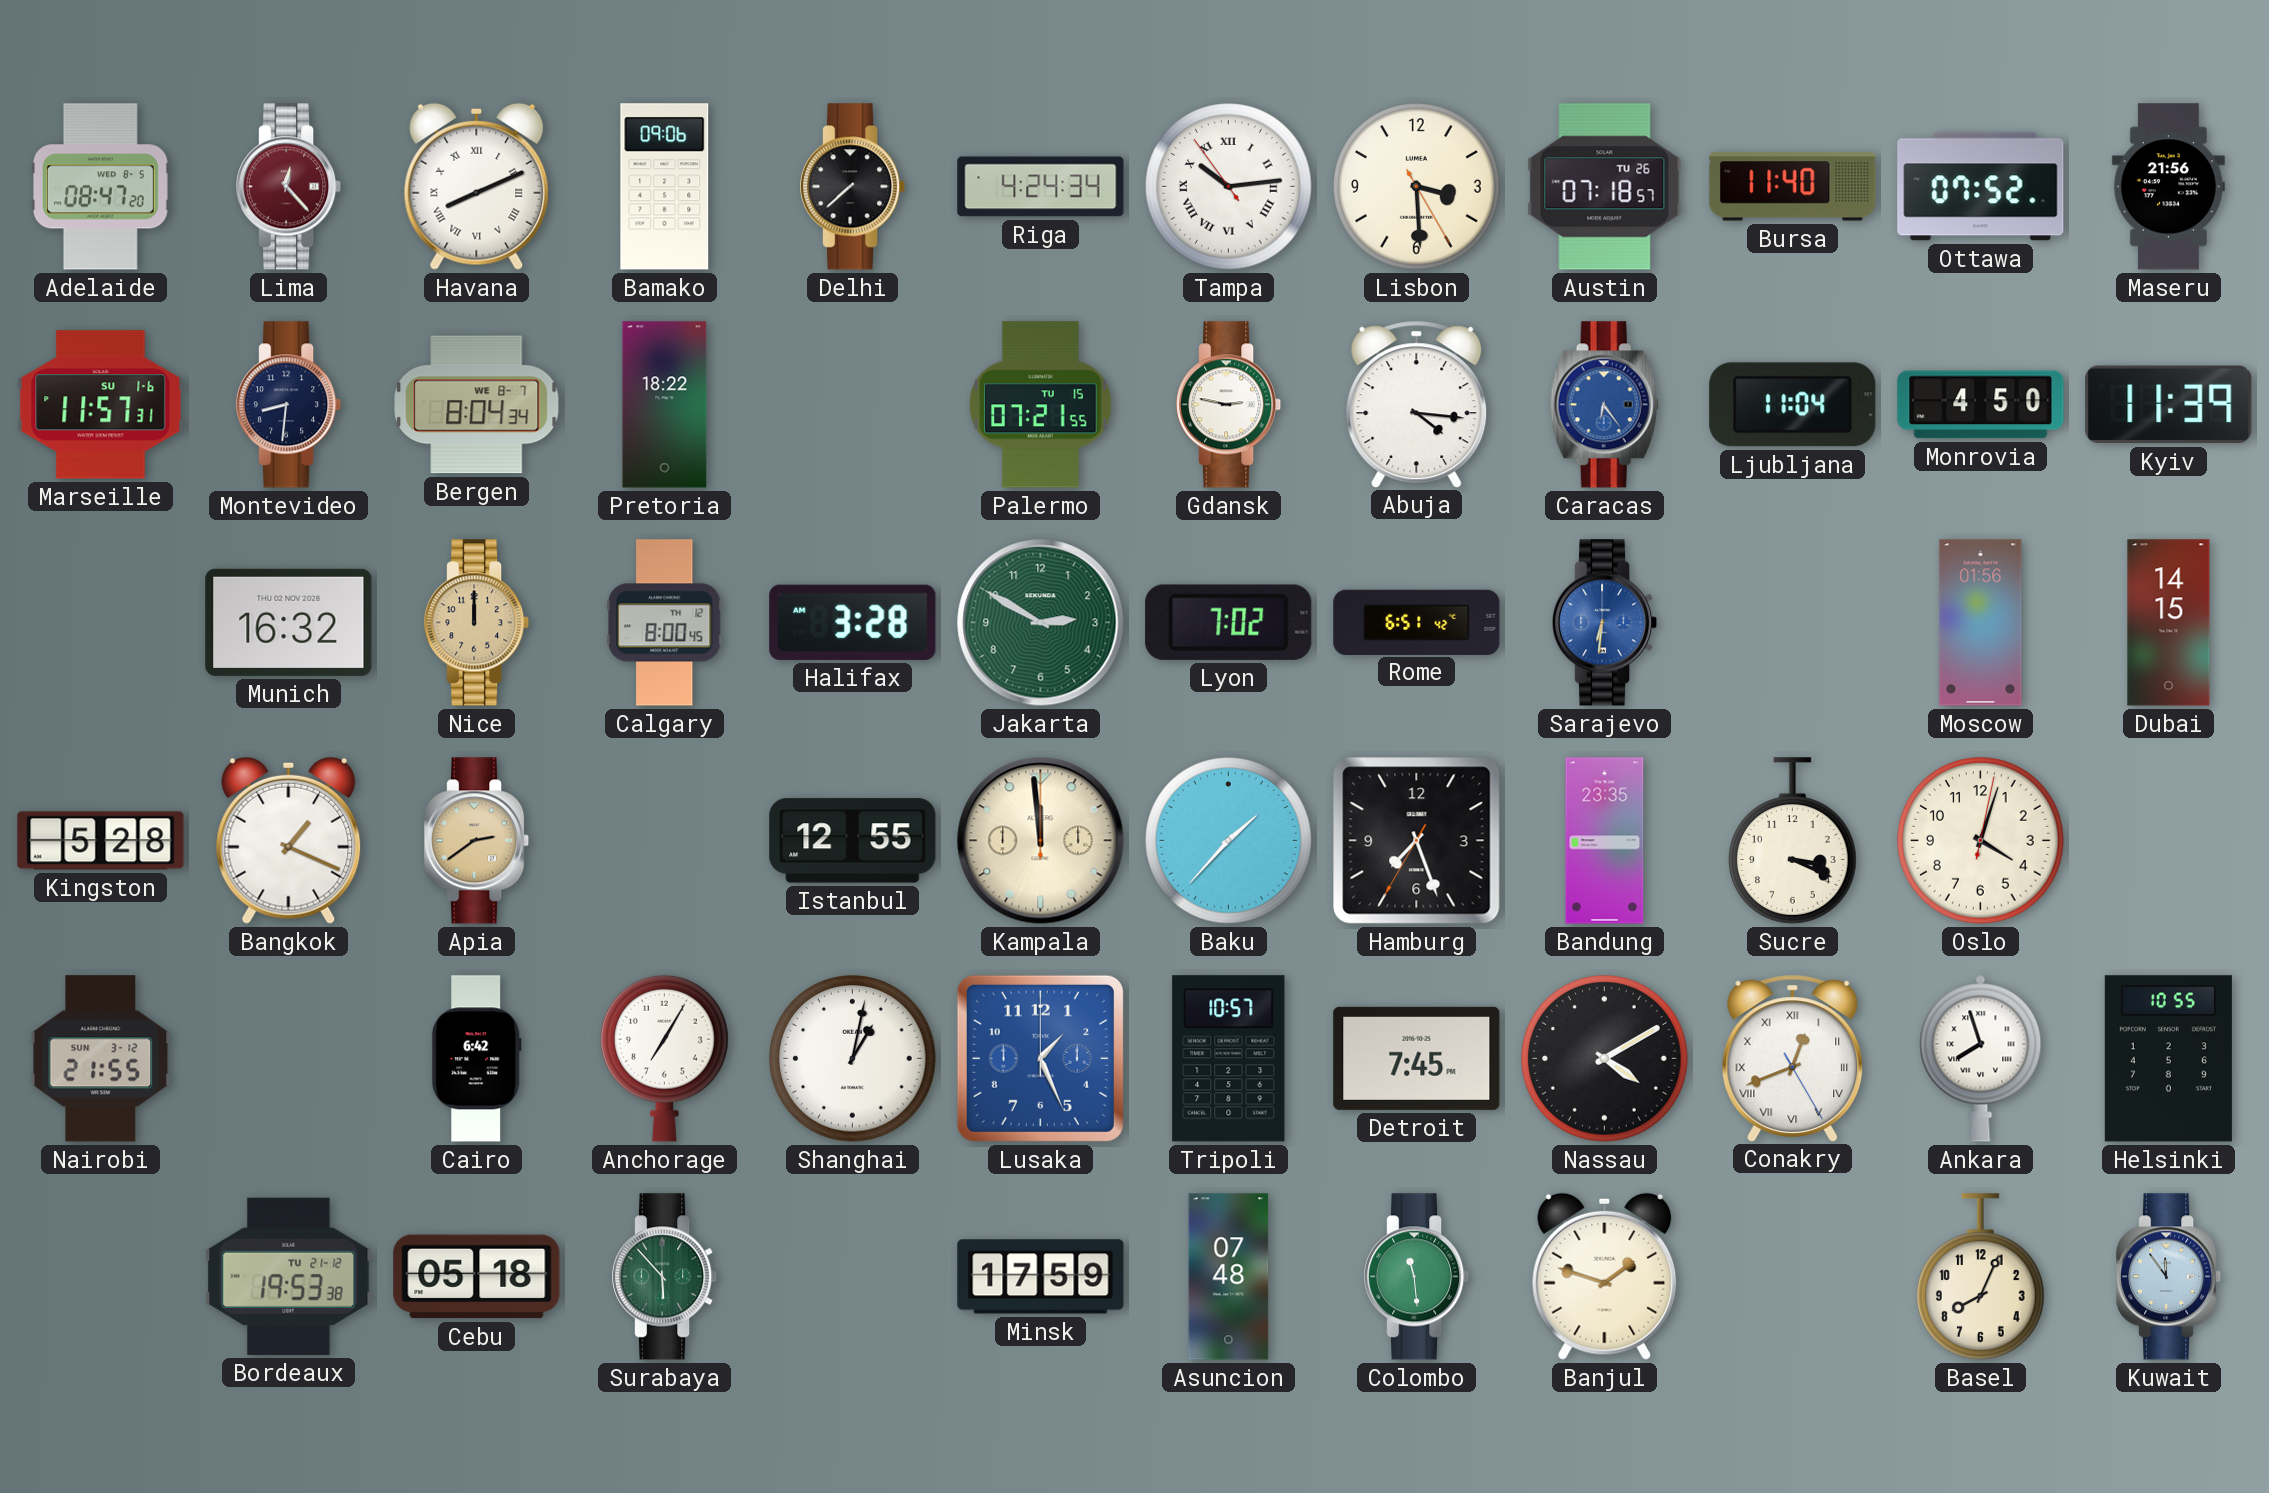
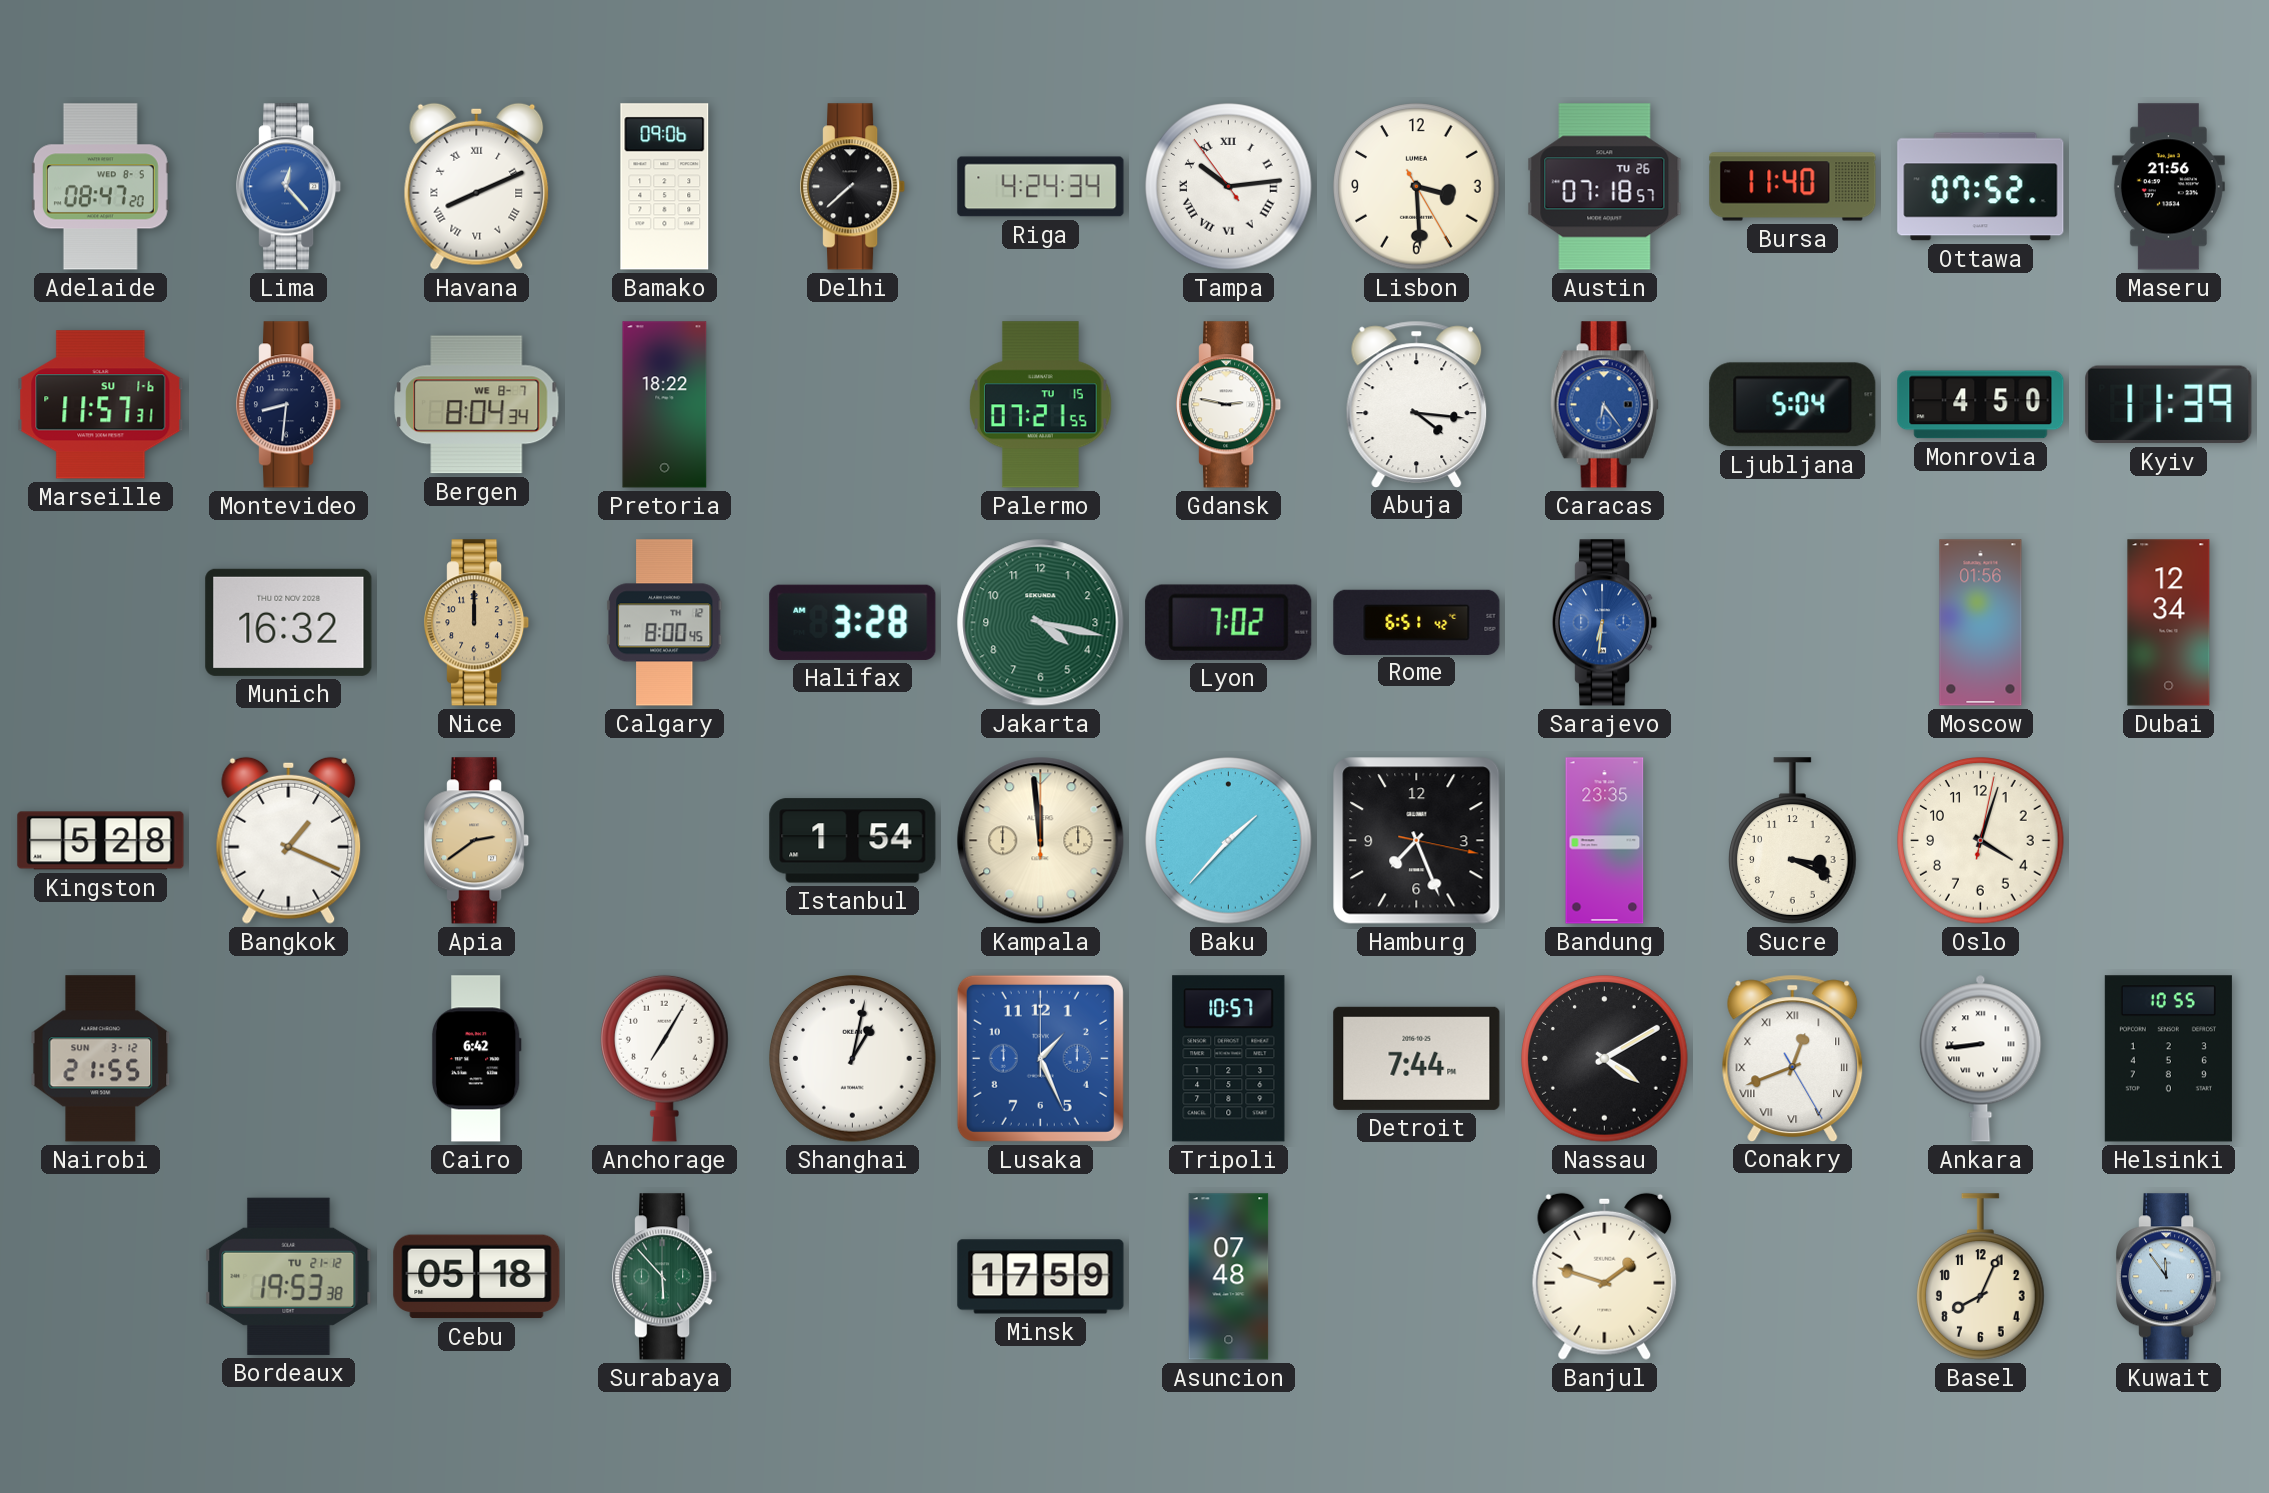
Lima dial: burgundy -> blue (290, 187)
Ljubljana: 11:04 -> 5:04 (1793, 405)
Jakarta: 2:50 -> 4:17 (1041, 623)
Dubai: 14:15 -> 12:34 (2169, 623)
Istanbul: 12:55 -> 1:54 (853, 841)
Hamburg: 7:26:35 -> 7:26:17 (1417, 841)
Detroit: 7:45 -> 7:44 (1417, 1058)
Ankara: 7:57 -> 8:44 (1981, 1058)
Colombo: 11:29 -> none (1418, 1277)
